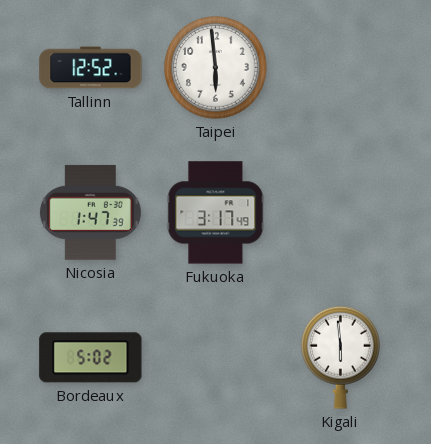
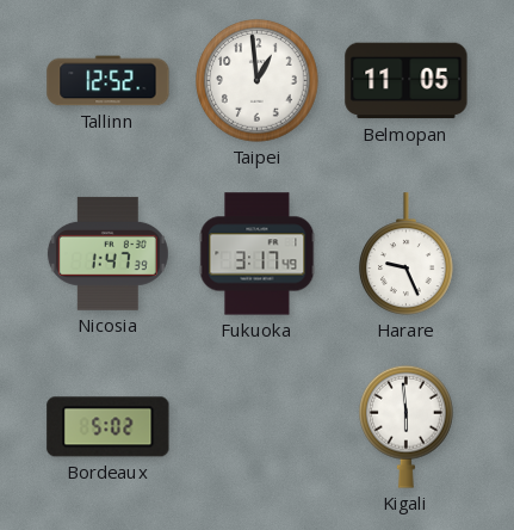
Taipei: 5:59 -> 12:59 (258, 81)
Belmopan: none -> 11:05 (407, 81)
Harare: none -> 9:26 (407, 254)
